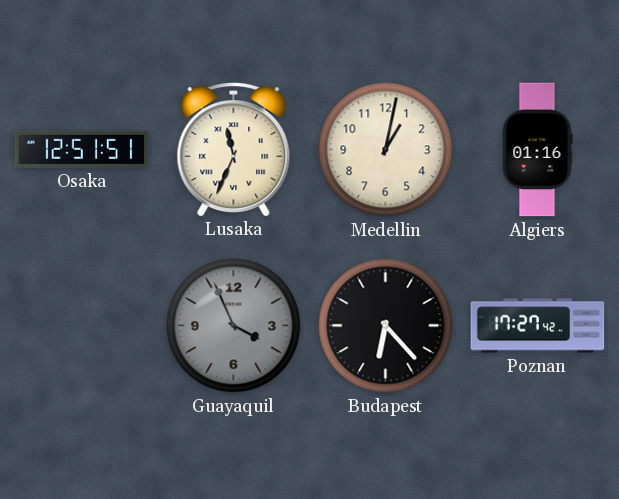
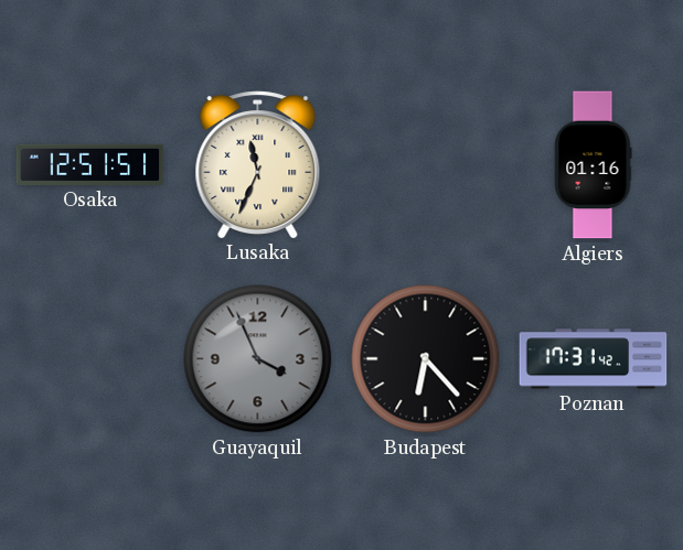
Medellin: 1:02 -> none (386, 150)
Poznan: 17:27 -> 17:31 (594, 359)
